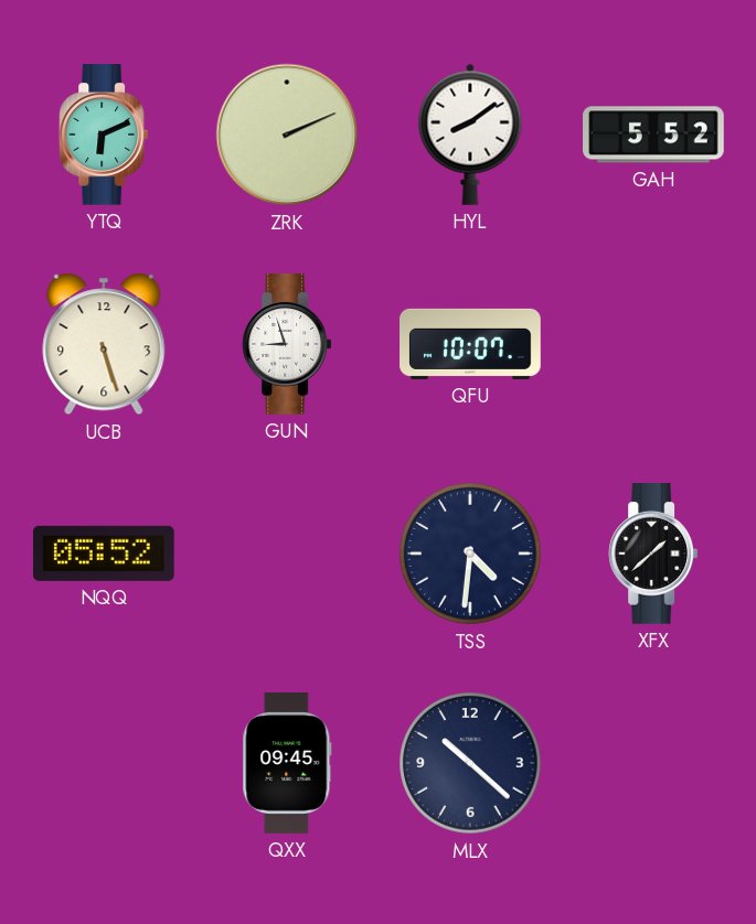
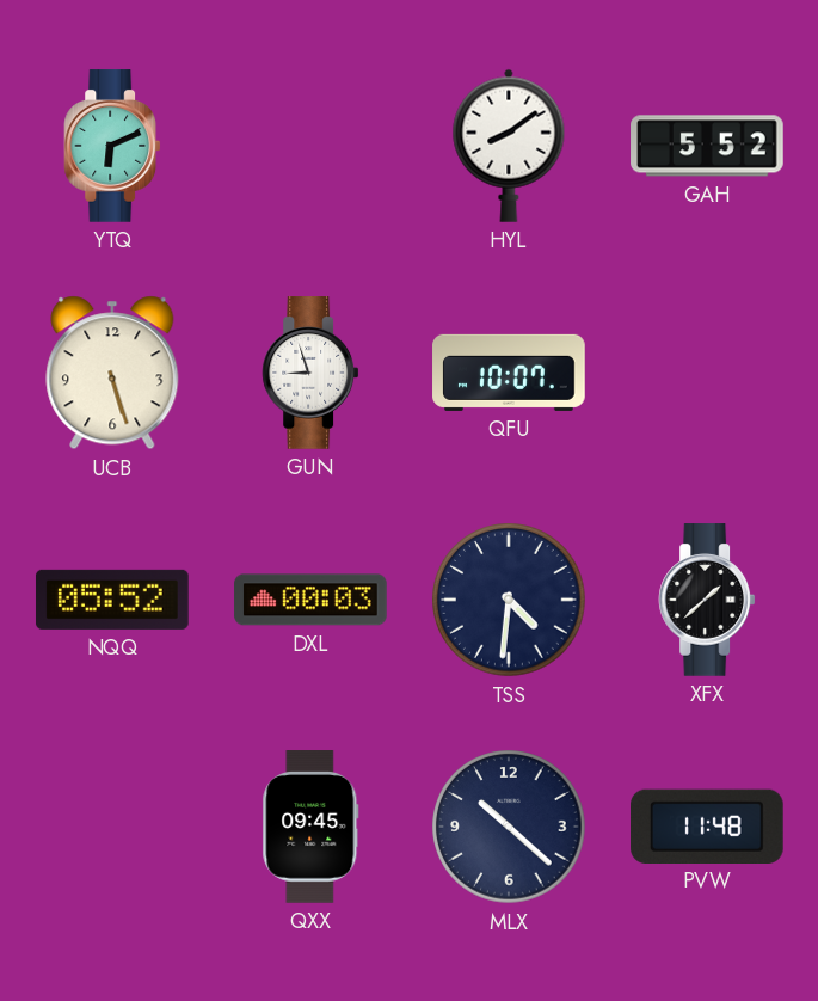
ZRK: 2:11 -> none (287, 135)
DXL: none -> 00:03 (310, 600)
PVW: none -> 11:48 (708, 825)
